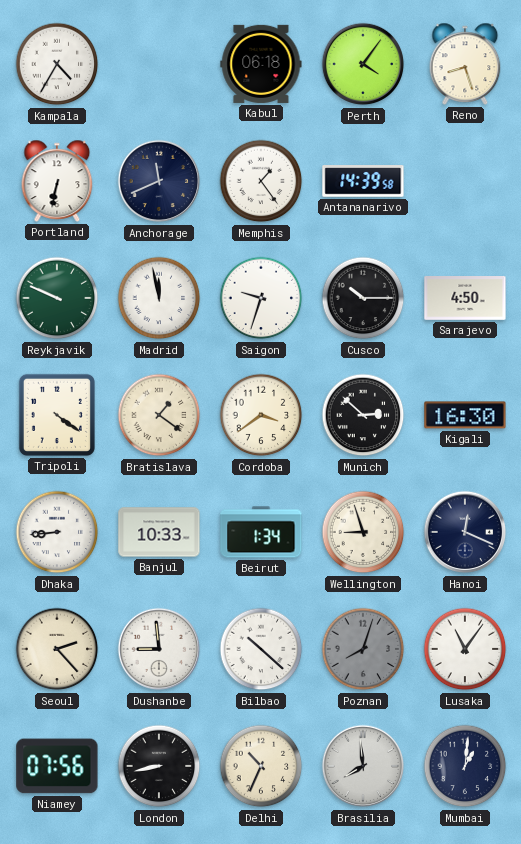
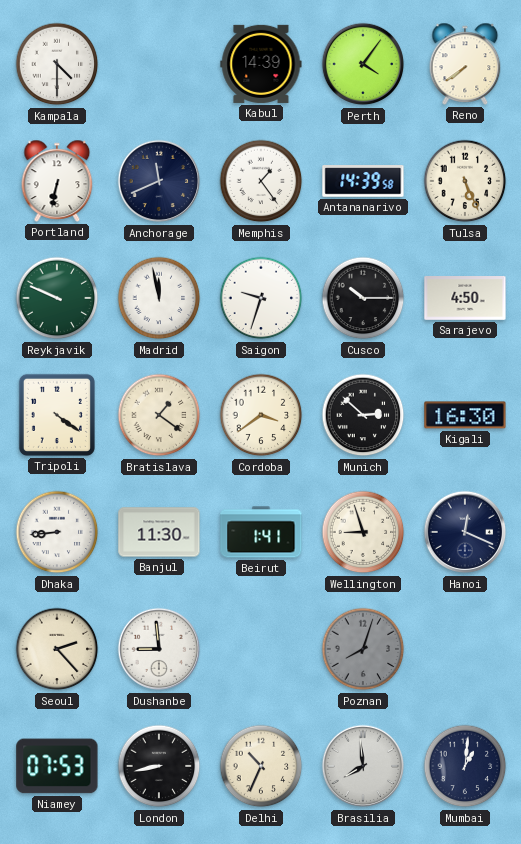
Kampala: 4:35 -> 4:30 (57, 64)
Kabul: 06:18 -> 14:39 (261, 64)
Reno: 8:27 -> 7:39 (465, 64)
Tulsa: none -> 5:26 (465, 181)
Banjul: 10:33 -> 11:30 (159, 532)
Beirut: 1:34 -> 1:41 (261, 532)
Bilbao: 10:22 -> none (261, 649)
Lusaka: 11:06 -> none (465, 649)
Niamey: 07:56 -> 07:53 (57, 766)
